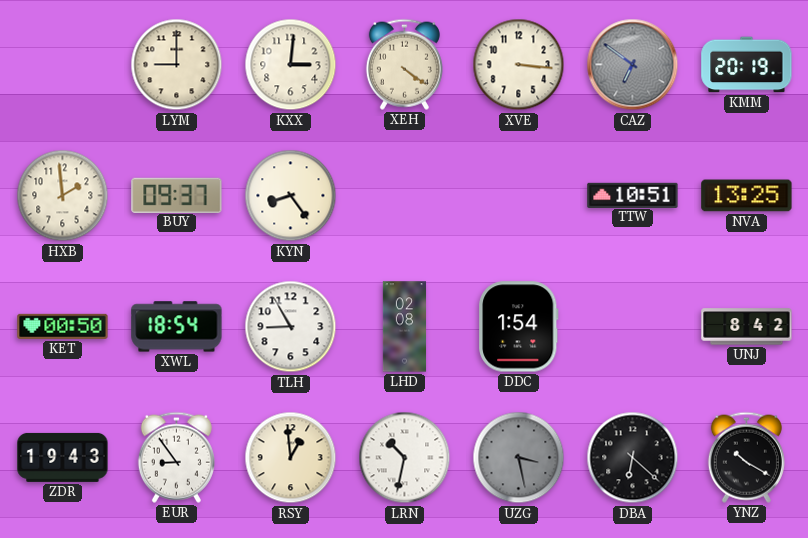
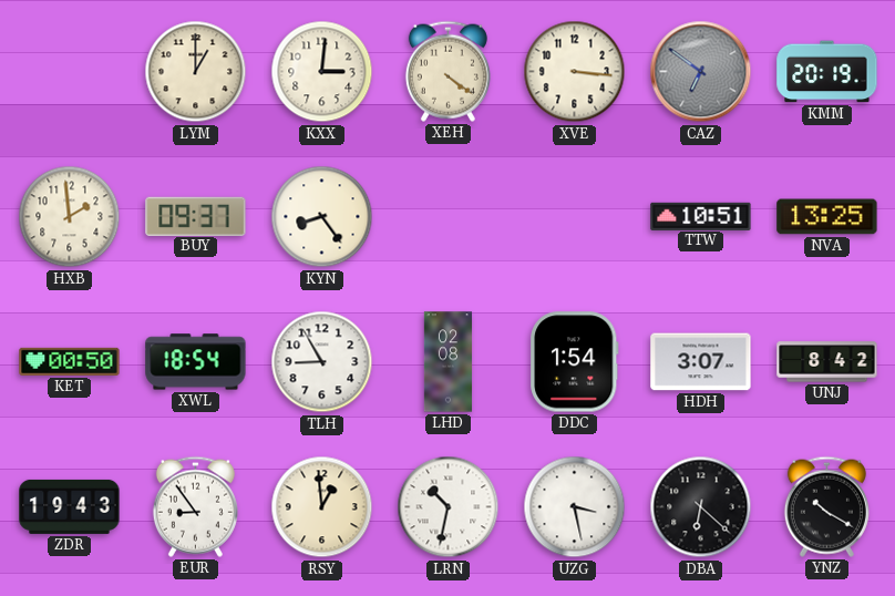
LYM: 9:00 -> 1:00 (196, 72)
HDH: none -> 3:07 (701, 362)
UZG dial: grey -> white (575, 507)
